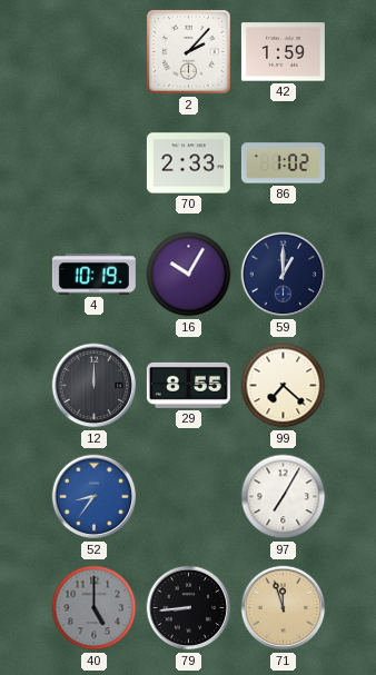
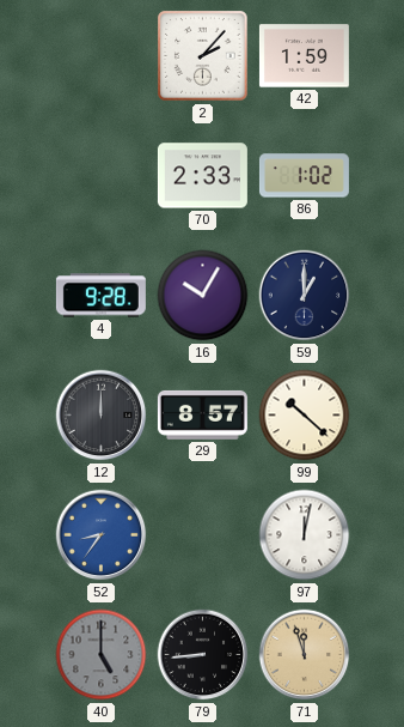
4: 10:19 -> 9:28 (100, 296)
29: 8:55 -> 8:57 (202, 414)
99: 7:22 -> 10:22 (305, 416)
97: 7:05 -> 12:02 (305, 535)
